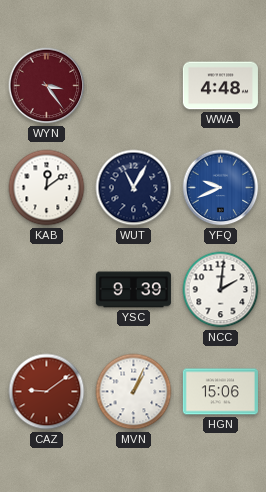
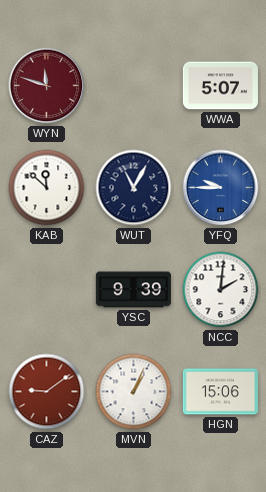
WYN: 3:24 -> 11:48 (47, 86)
WWA: 4:48 -> 5:07 (220, 86)
KAB: 12:09 -> 11:52 (47, 188)
YFQ: 9:41 -> 9:45 (221, 188)
